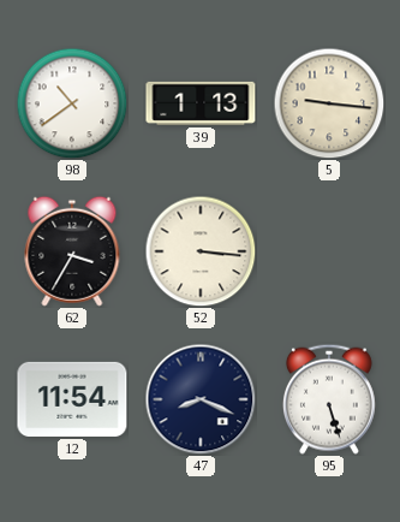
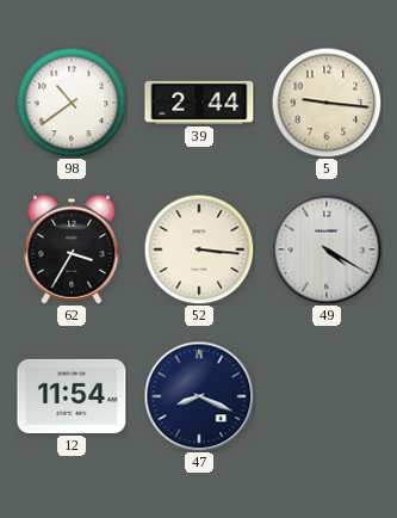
39: 1:13 -> 2:44 (199, 103)
49: none -> 4:20 (327, 249)
95: 5:27 -> none (329, 399)
